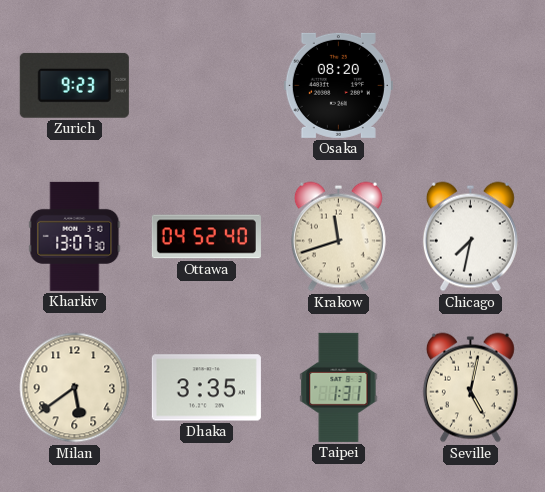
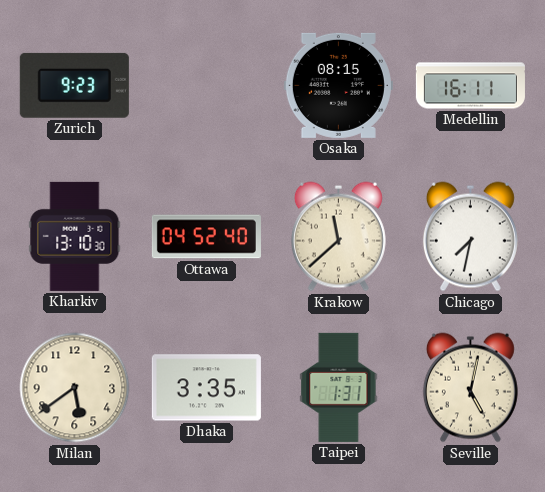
Osaka: 08:20 -> 08:15 (338, 85)
Medellin: none -> 16:11 (470, 86)
Kharkiv: 13:07 -> 13:10 (75, 236)
Krakow: 11:42 -> 11:38 (338, 237)
